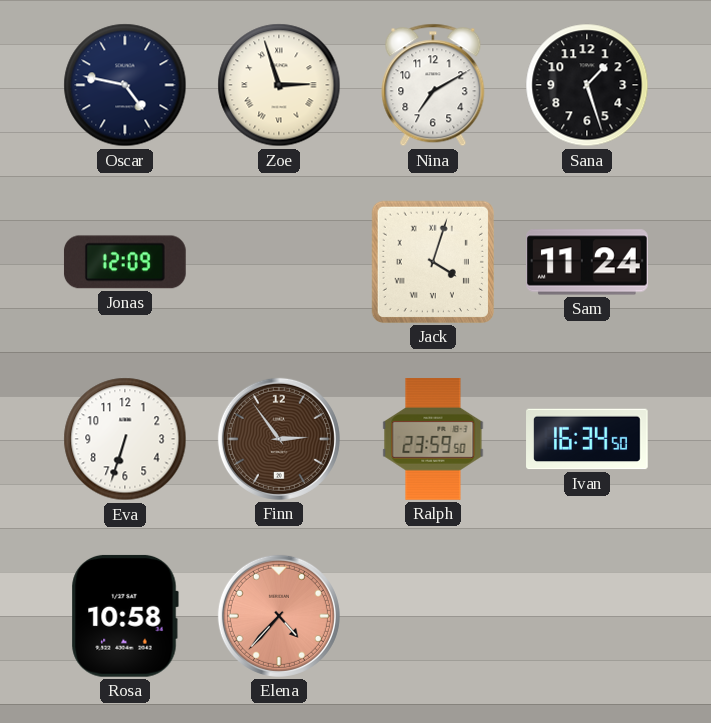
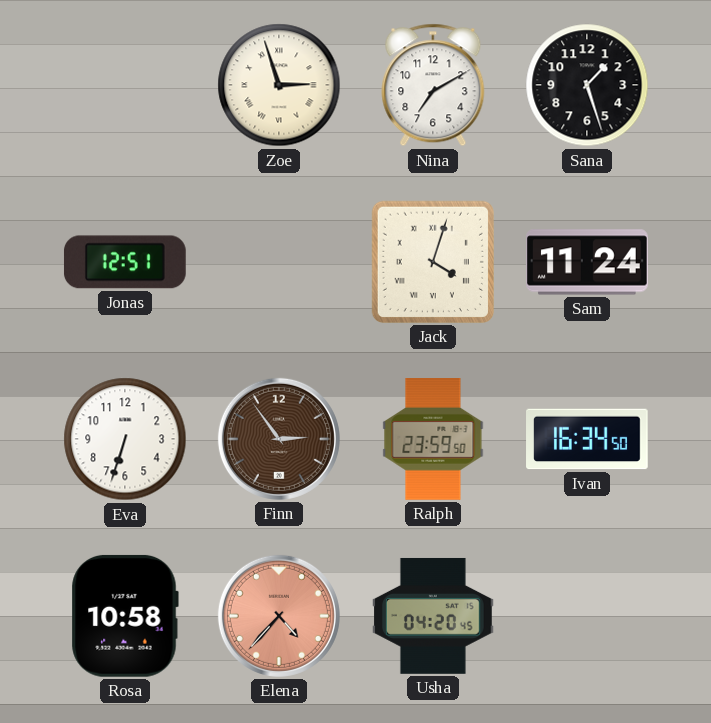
Oscar: 4:47 -> none (125, 85)
Jonas: 12:09 -> 12:51 (125, 262)
Usha: none -> 04:20 (434, 616)
